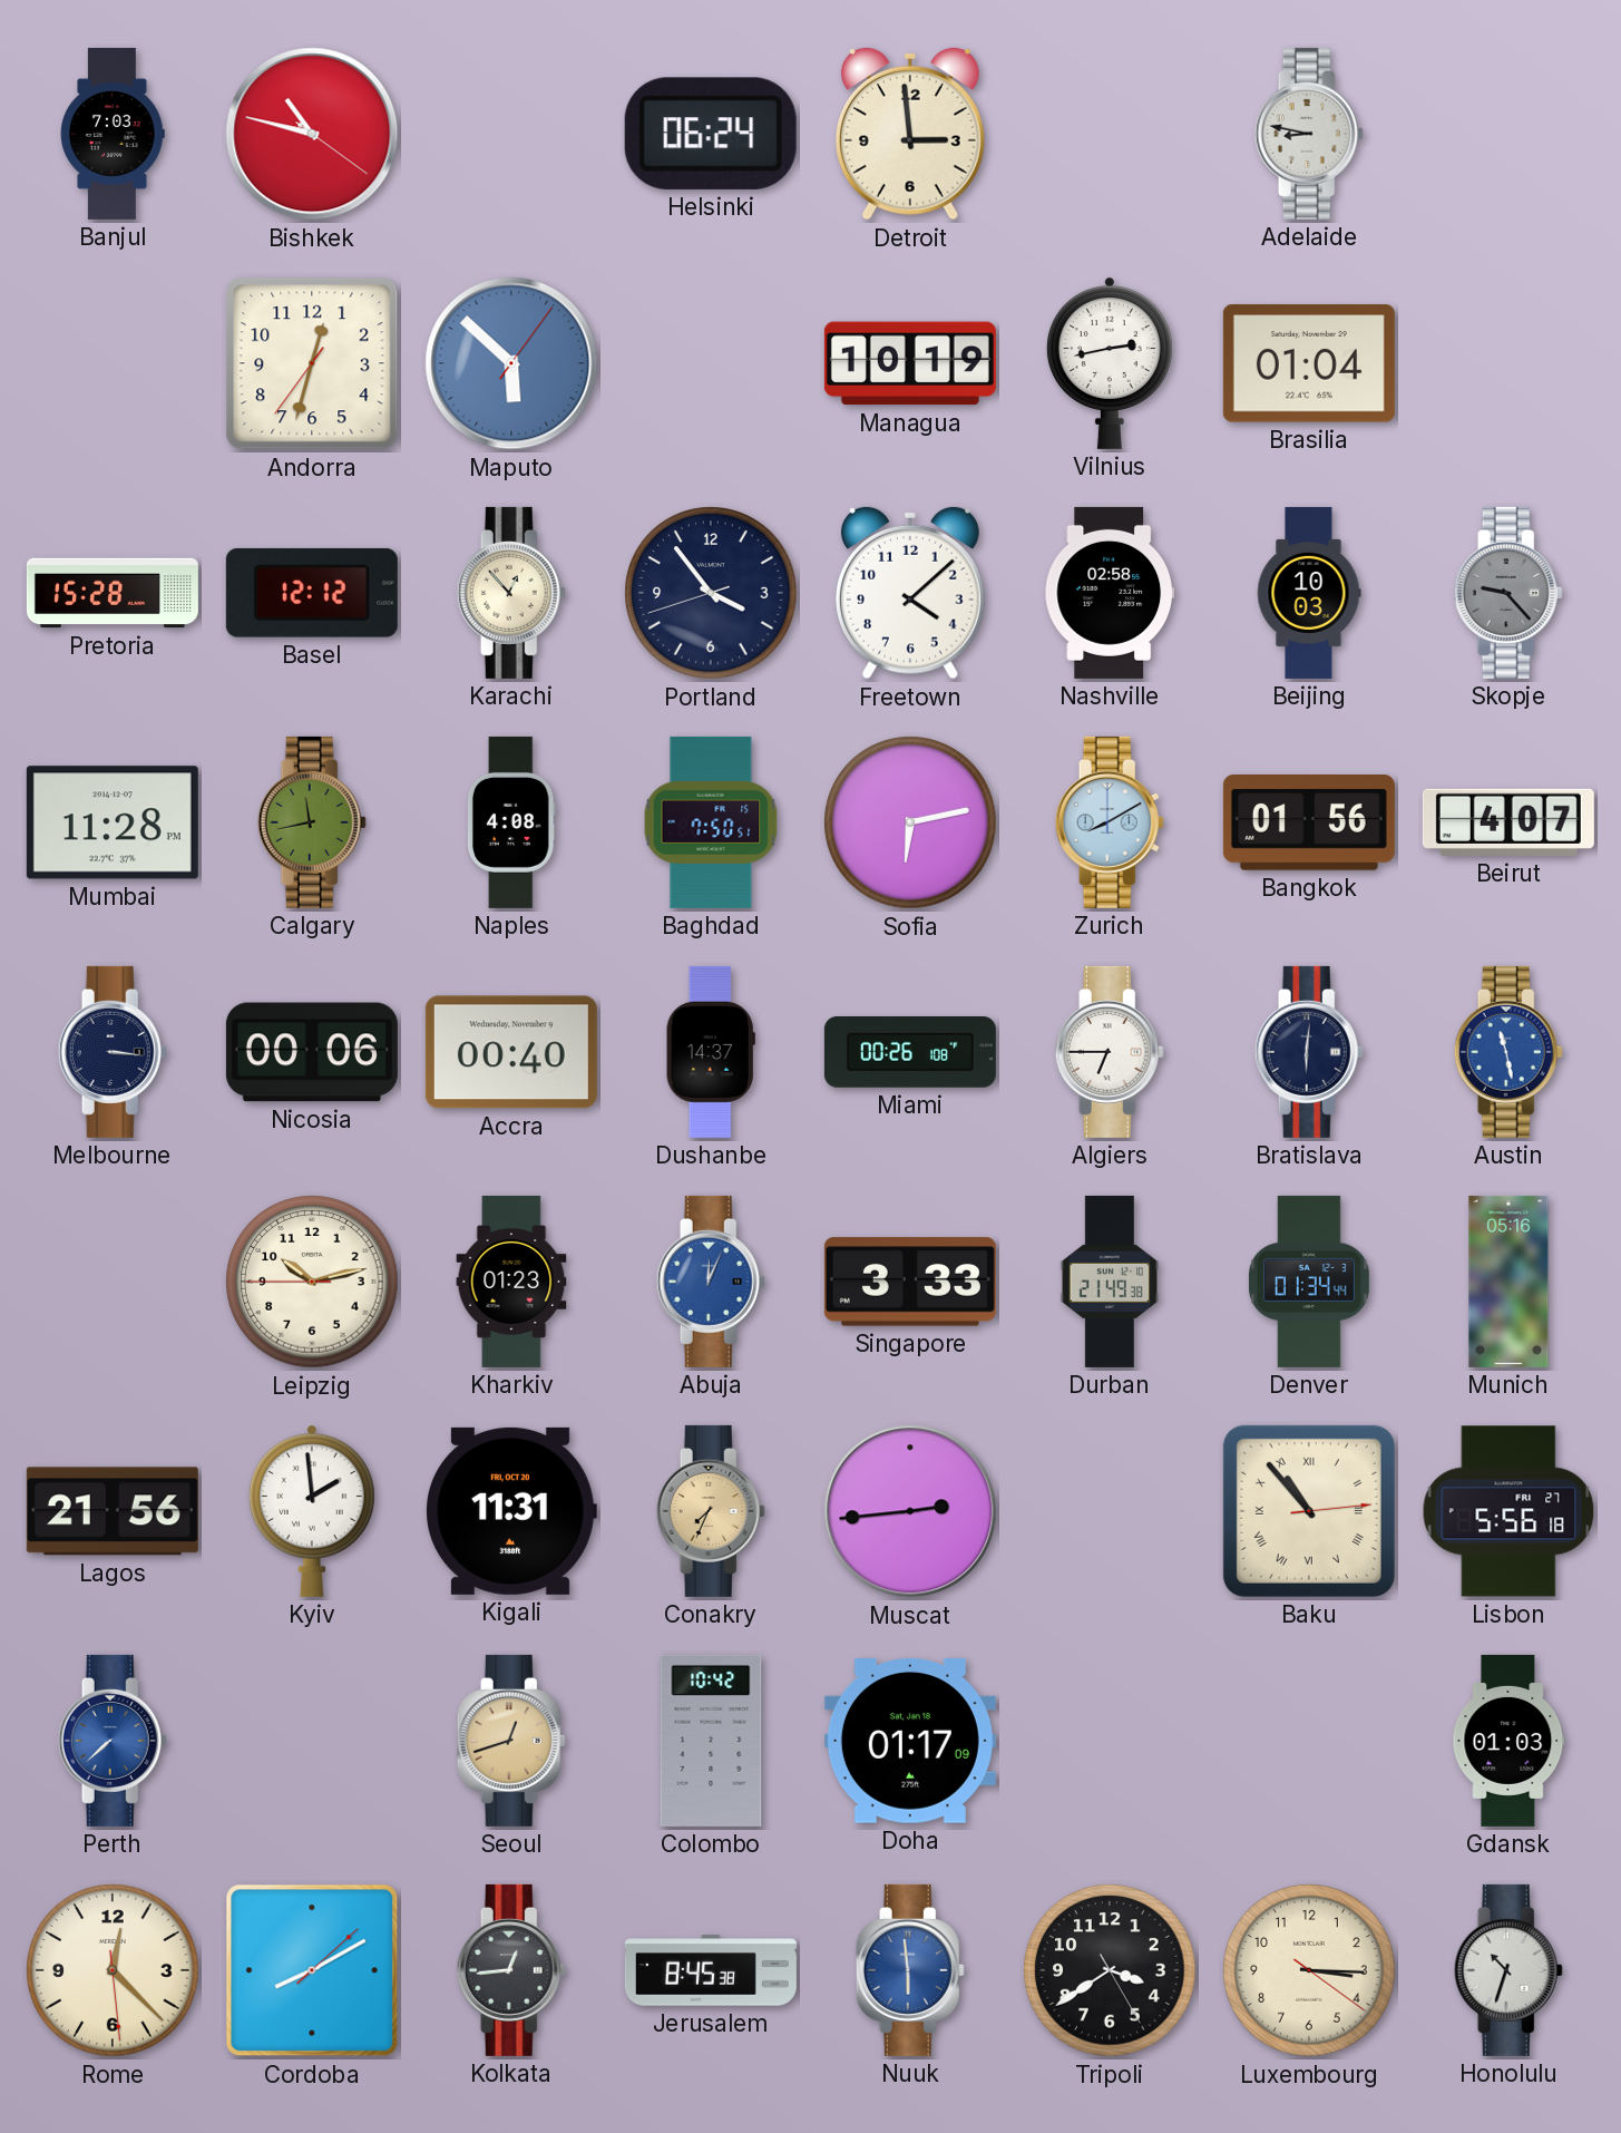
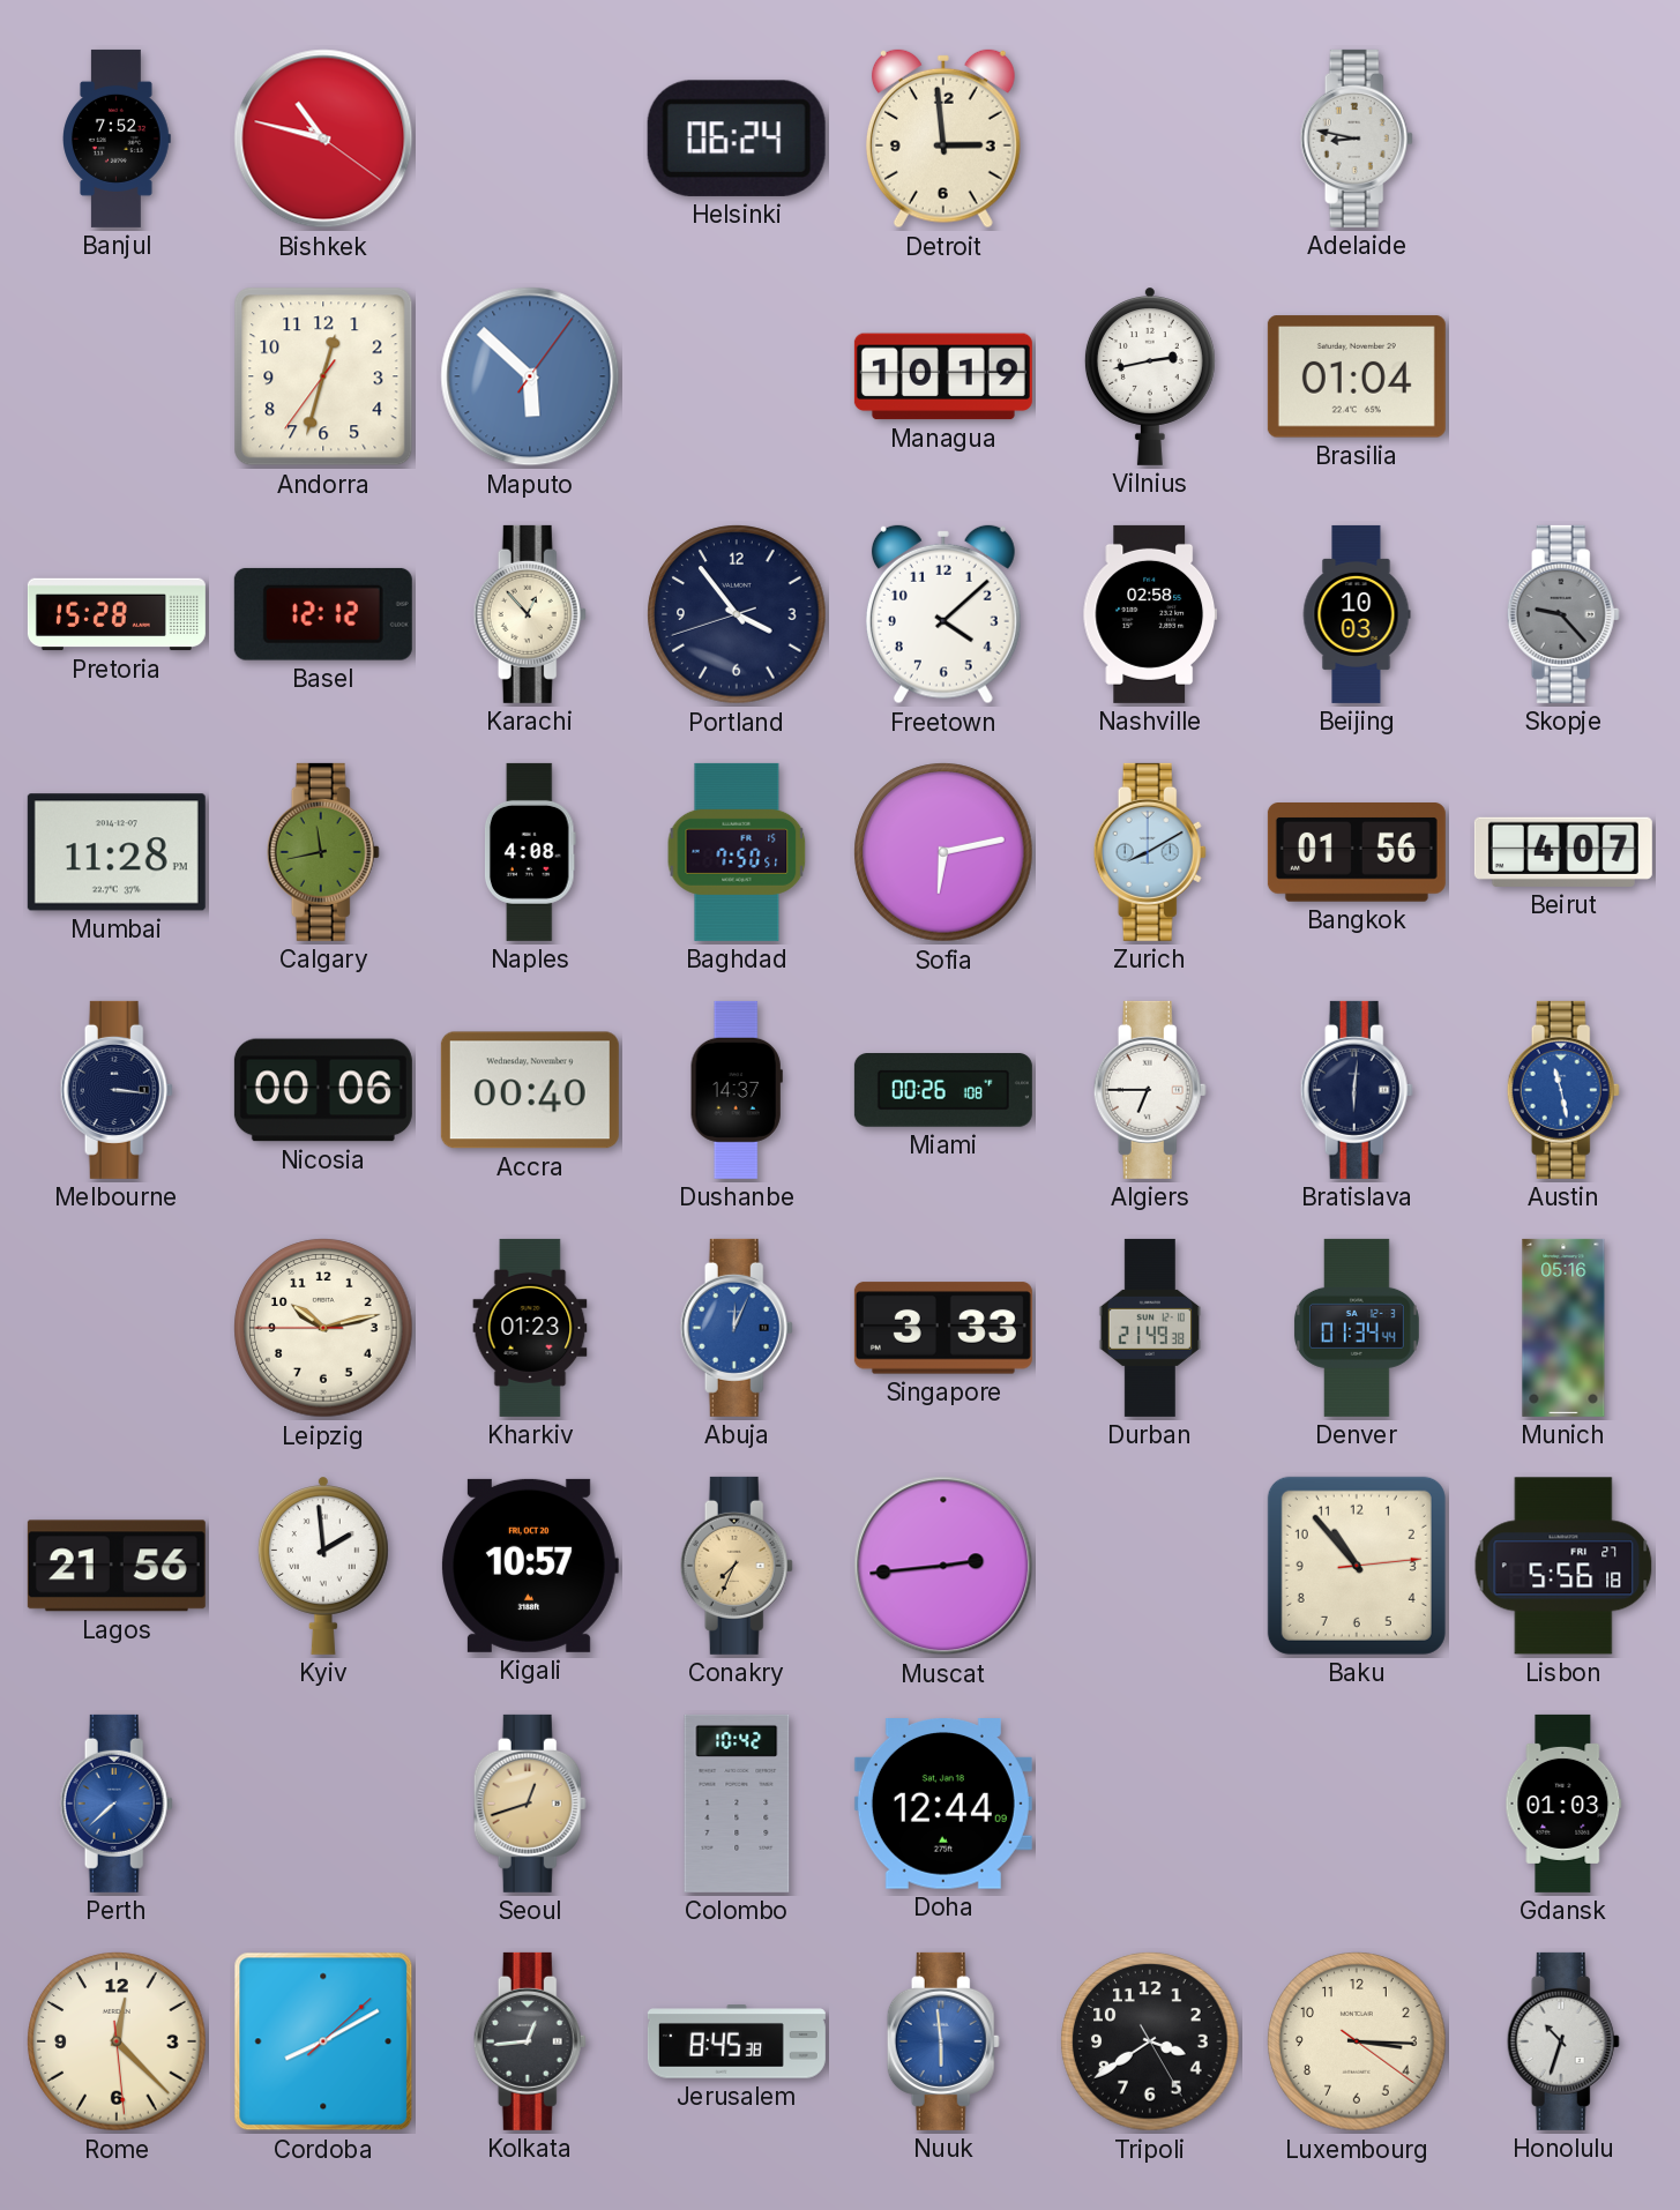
Banjul: 7:03 -> 7:52 (118, 139)
Kigali: 11:31 -> 10:57 (530, 1566)
Baku numerals: Roman -> Arabic (1357, 1566)
Doha: 01:17 -> 12:44 (943, 1805)
